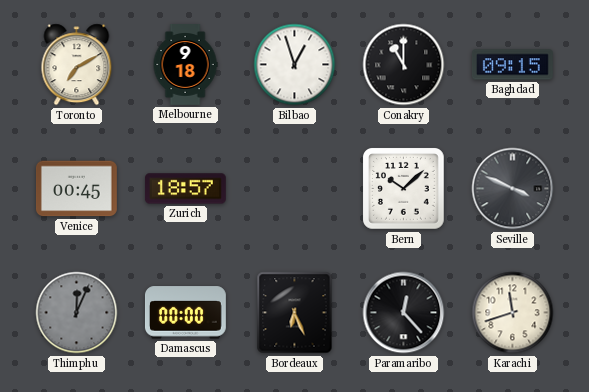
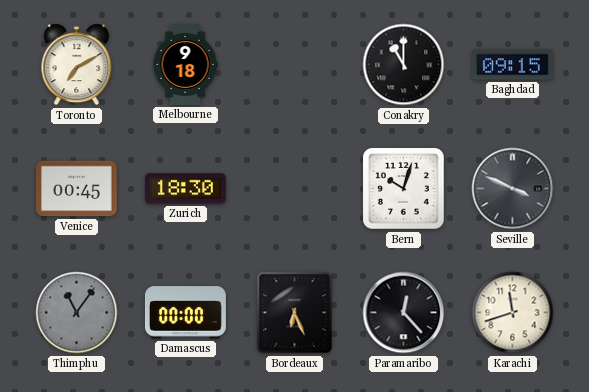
Bilbao: 12:57 -> none (295, 65)
Zurich: 18:57 -> 18:30 (185, 189)
Bern: 10:08 -> 10:03 (404, 189)
Thimphu: 12:04 -> 11:06 (77, 313)
